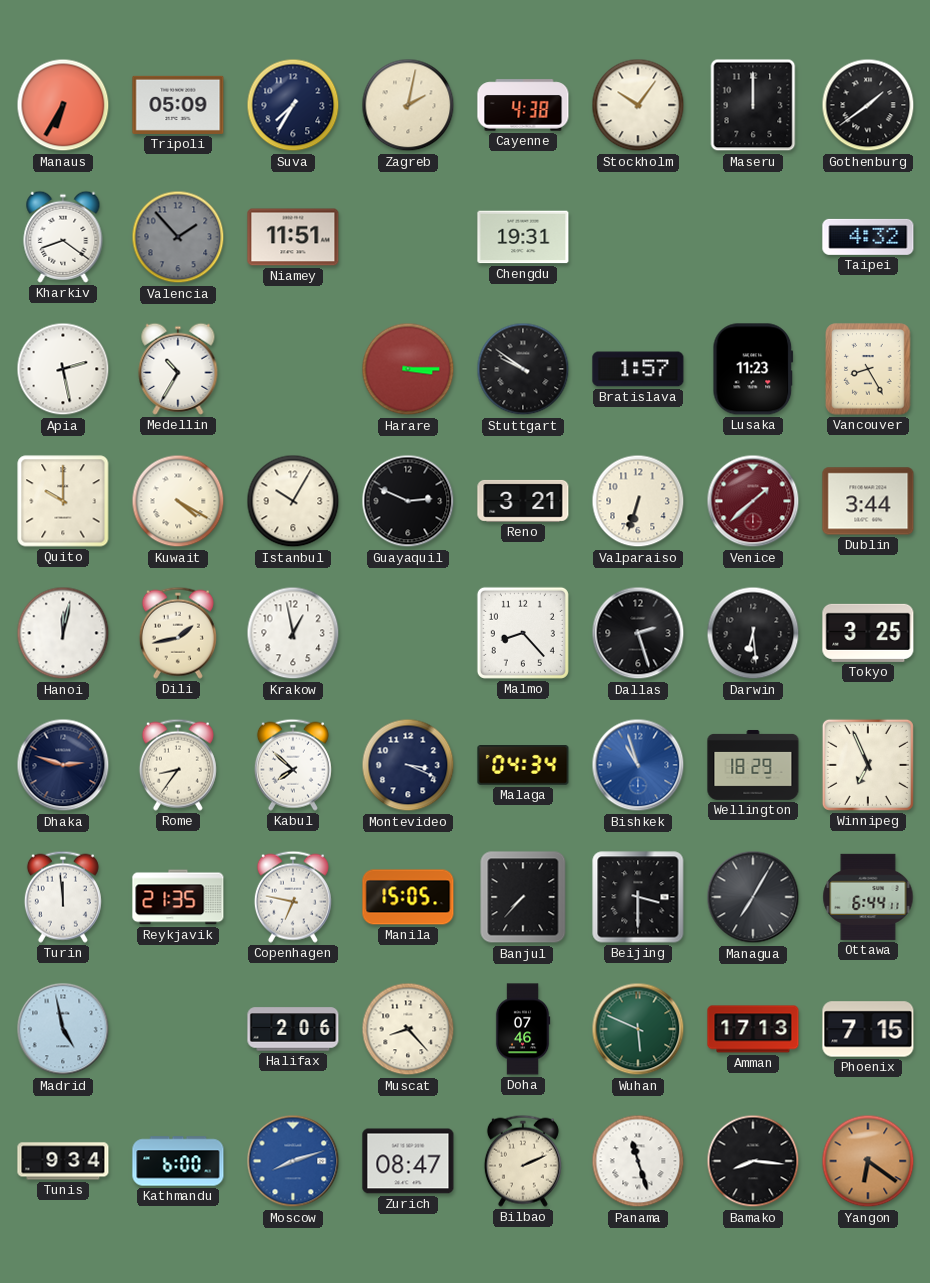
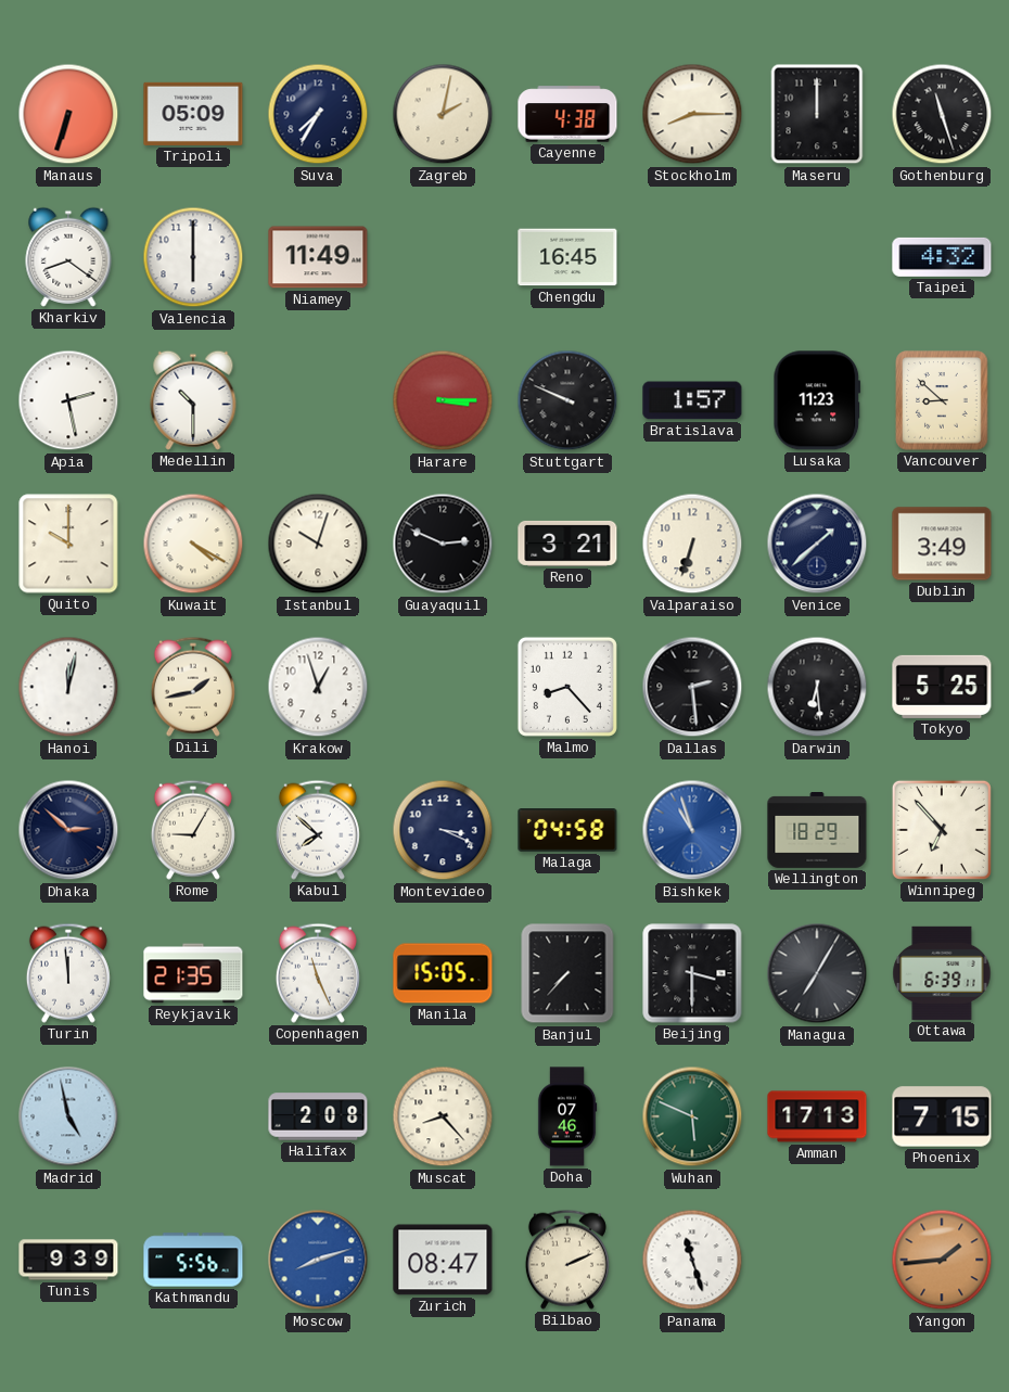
Manaus: 6:35 -> 6:33 (68, 114)
Stockholm: 10:06 -> 8:15 (692, 114)
Gothenburg: 1:39 -> 11:27 (942, 114)
Valencia: 1:53 -> 6:00 (193, 257)
Valencia dial: grey -> white (193, 257)
Niamey: 11:51 -> 11:49 (318, 257)
Chengdu: 19:31 -> 16:45 (567, 257)
Medellin: 10:35 -> 10:30 (193, 400)
Stuttgart: 9:51 -> 9:49 (567, 400)
Vancouver: 8:25 -> 8:52 (942, 400)
Istanbul: 10:05 -> 10:03 (318, 544)
Venice dial: burgundy -> navy (817, 544)
Dublin: 3:44 -> 3:49 (942, 544)
Krakow: 12:58 -> 12:57 (318, 687)
Dallas: 2:27 -> 2:29 (692, 687)
Tokyo: 3:25 -> 5:25 (942, 687)
Dhaka: 2:48 -> 2:52 (68, 830)
Rome: 8:36 -> 9:05 (193, 830)
Malaga: 04:34 -> 04:58 (567, 831)
Winnipeg: 6:56 -> 6:53 (942, 830)
Copenhagen: 6:47 -> 11:26 (318, 973)
Ottawa: 6:44 -> 6:39 (942, 973)
Halifax: 2:06 -> 2:08 (318, 1116)
Tunis: 9:34 -> 9:39 (68, 1260)
Kathmandu: 6:00 -> 5:56 (193, 1260)
Bamako: 8:16 -> none (753, 1161)
Yangon: 6:21 -> 1:44 (942, 1260)
